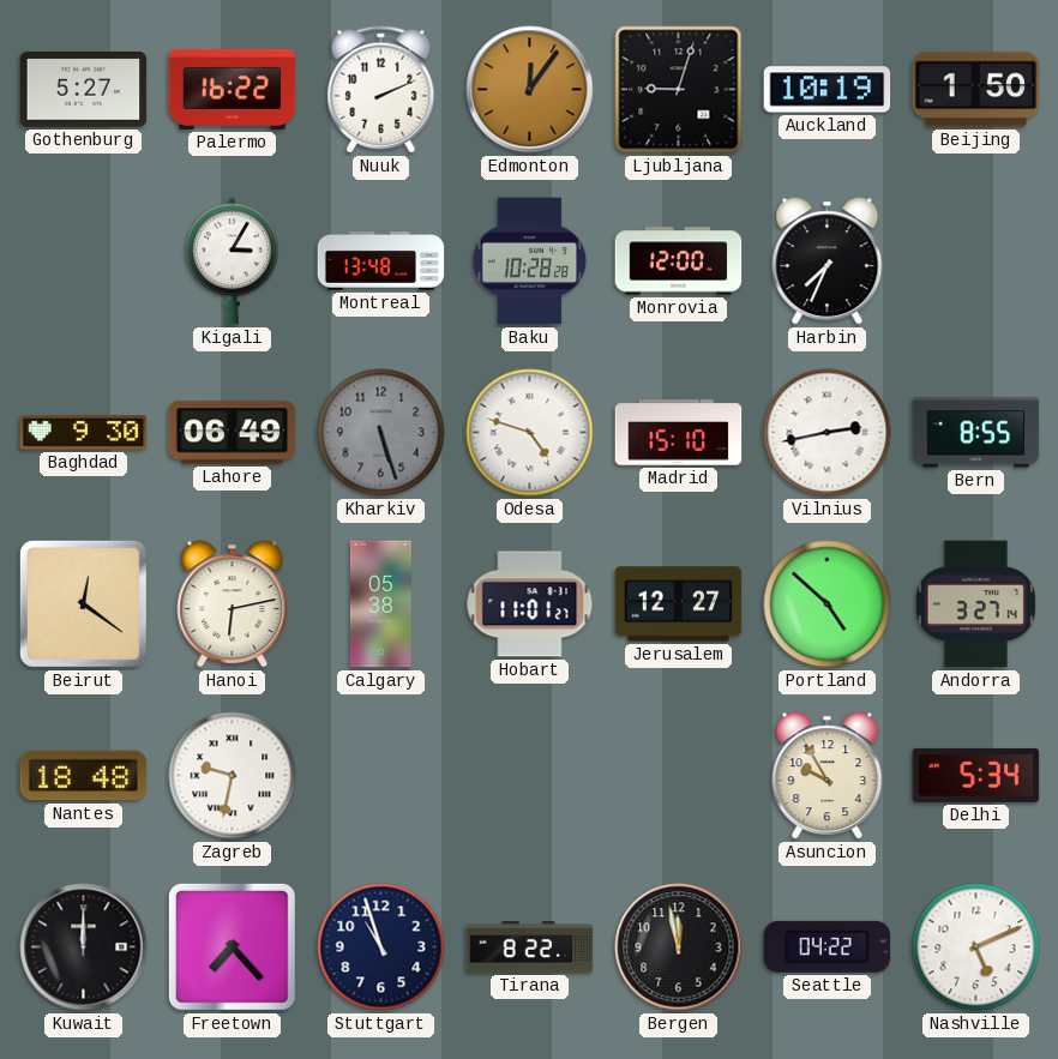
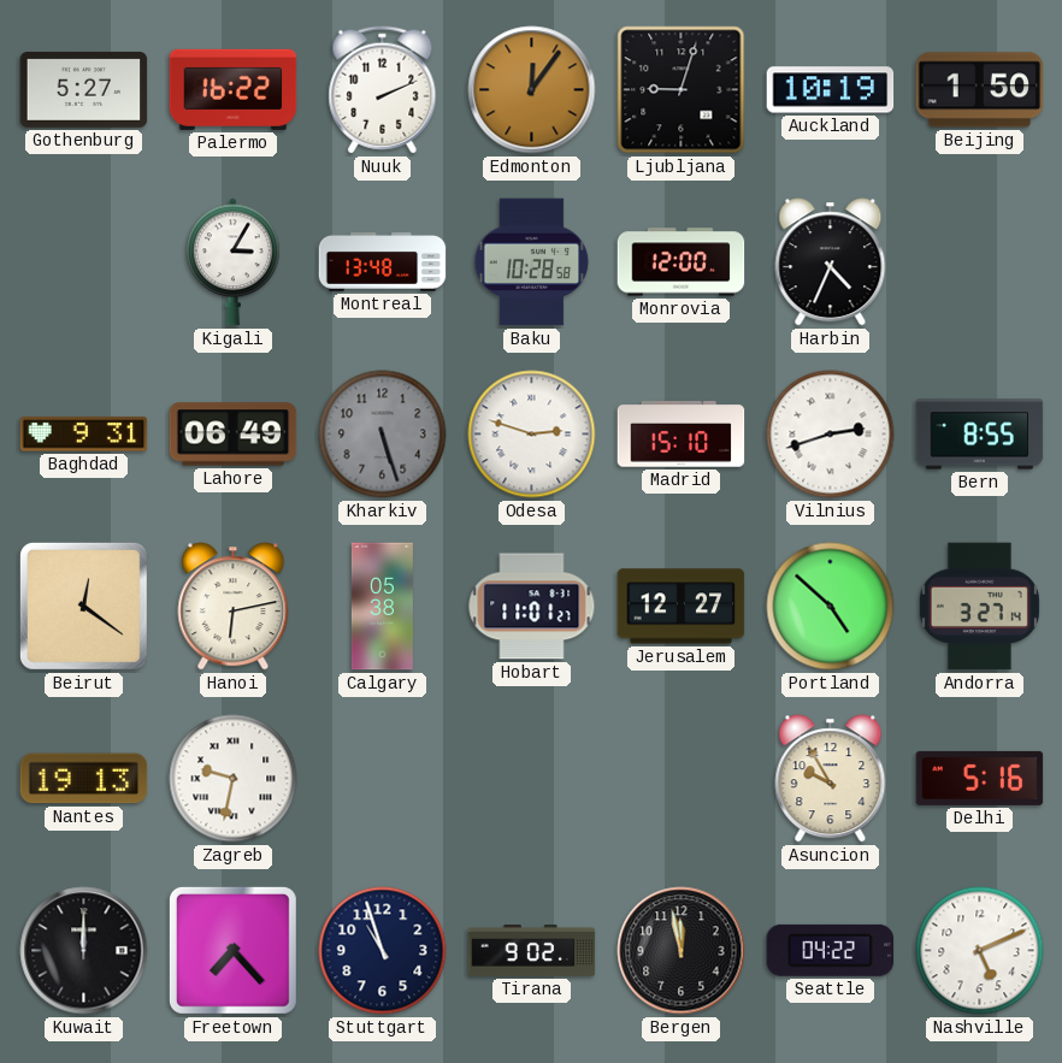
Baku: 10:28:28 -> 10:28:58 (532, 262)
Harbin: 7:34 -> 4:34 (831, 262)
Baghdad: 9:30 -> 9:31 (84, 435)
Odesa: 4:48 -> 2:48 (532, 435)
Vilnius: 2:43 -> 2:42 (831, 435)
Nantes: 18:48 -> 19:13 (84, 779)
Delhi: 5:34 -> 5:16 (980, 778)
Tirana: 8:22 -> 9:02 (532, 951)
